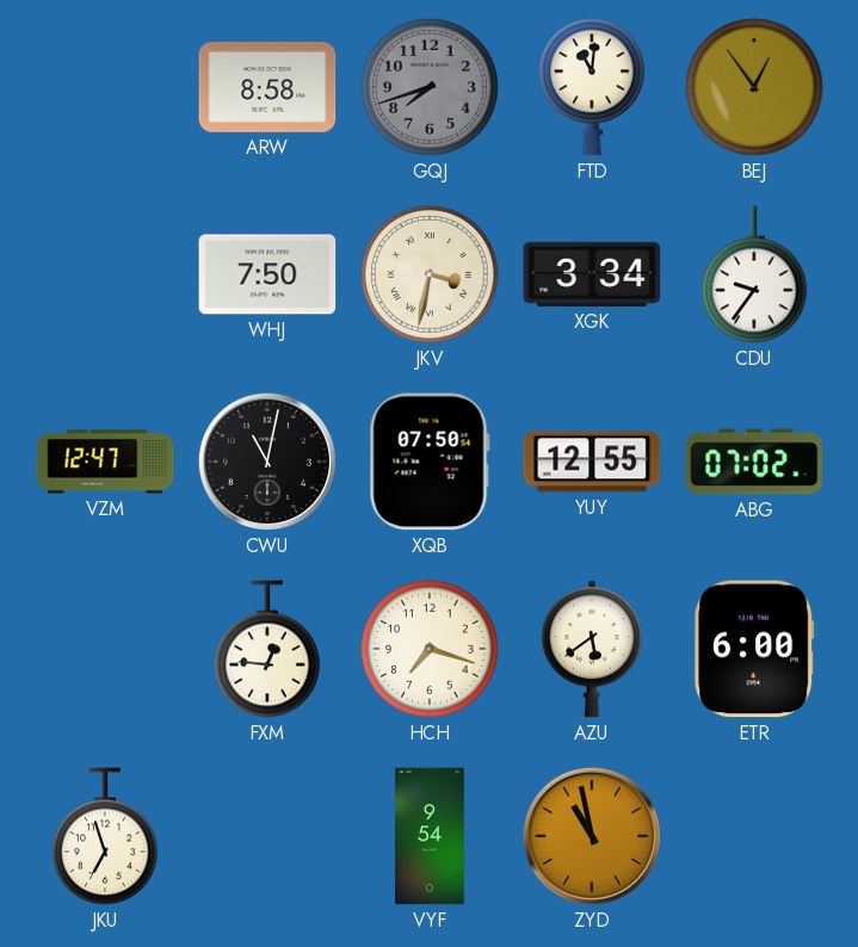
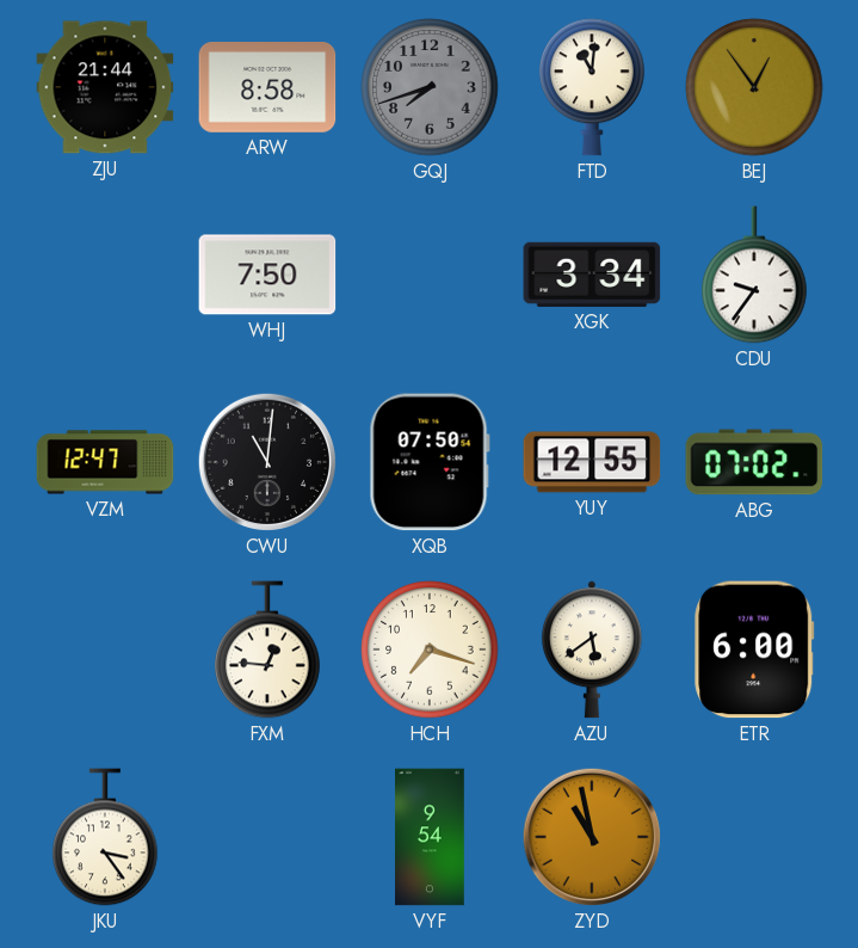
ZJU: none -> 21:44 (105, 87)
JKV: 3:32 -> none (430, 274)
CWU: 11:02 -> 11:01 (267, 462)
JKU: 6:57 -> 3:24 (106, 837)
